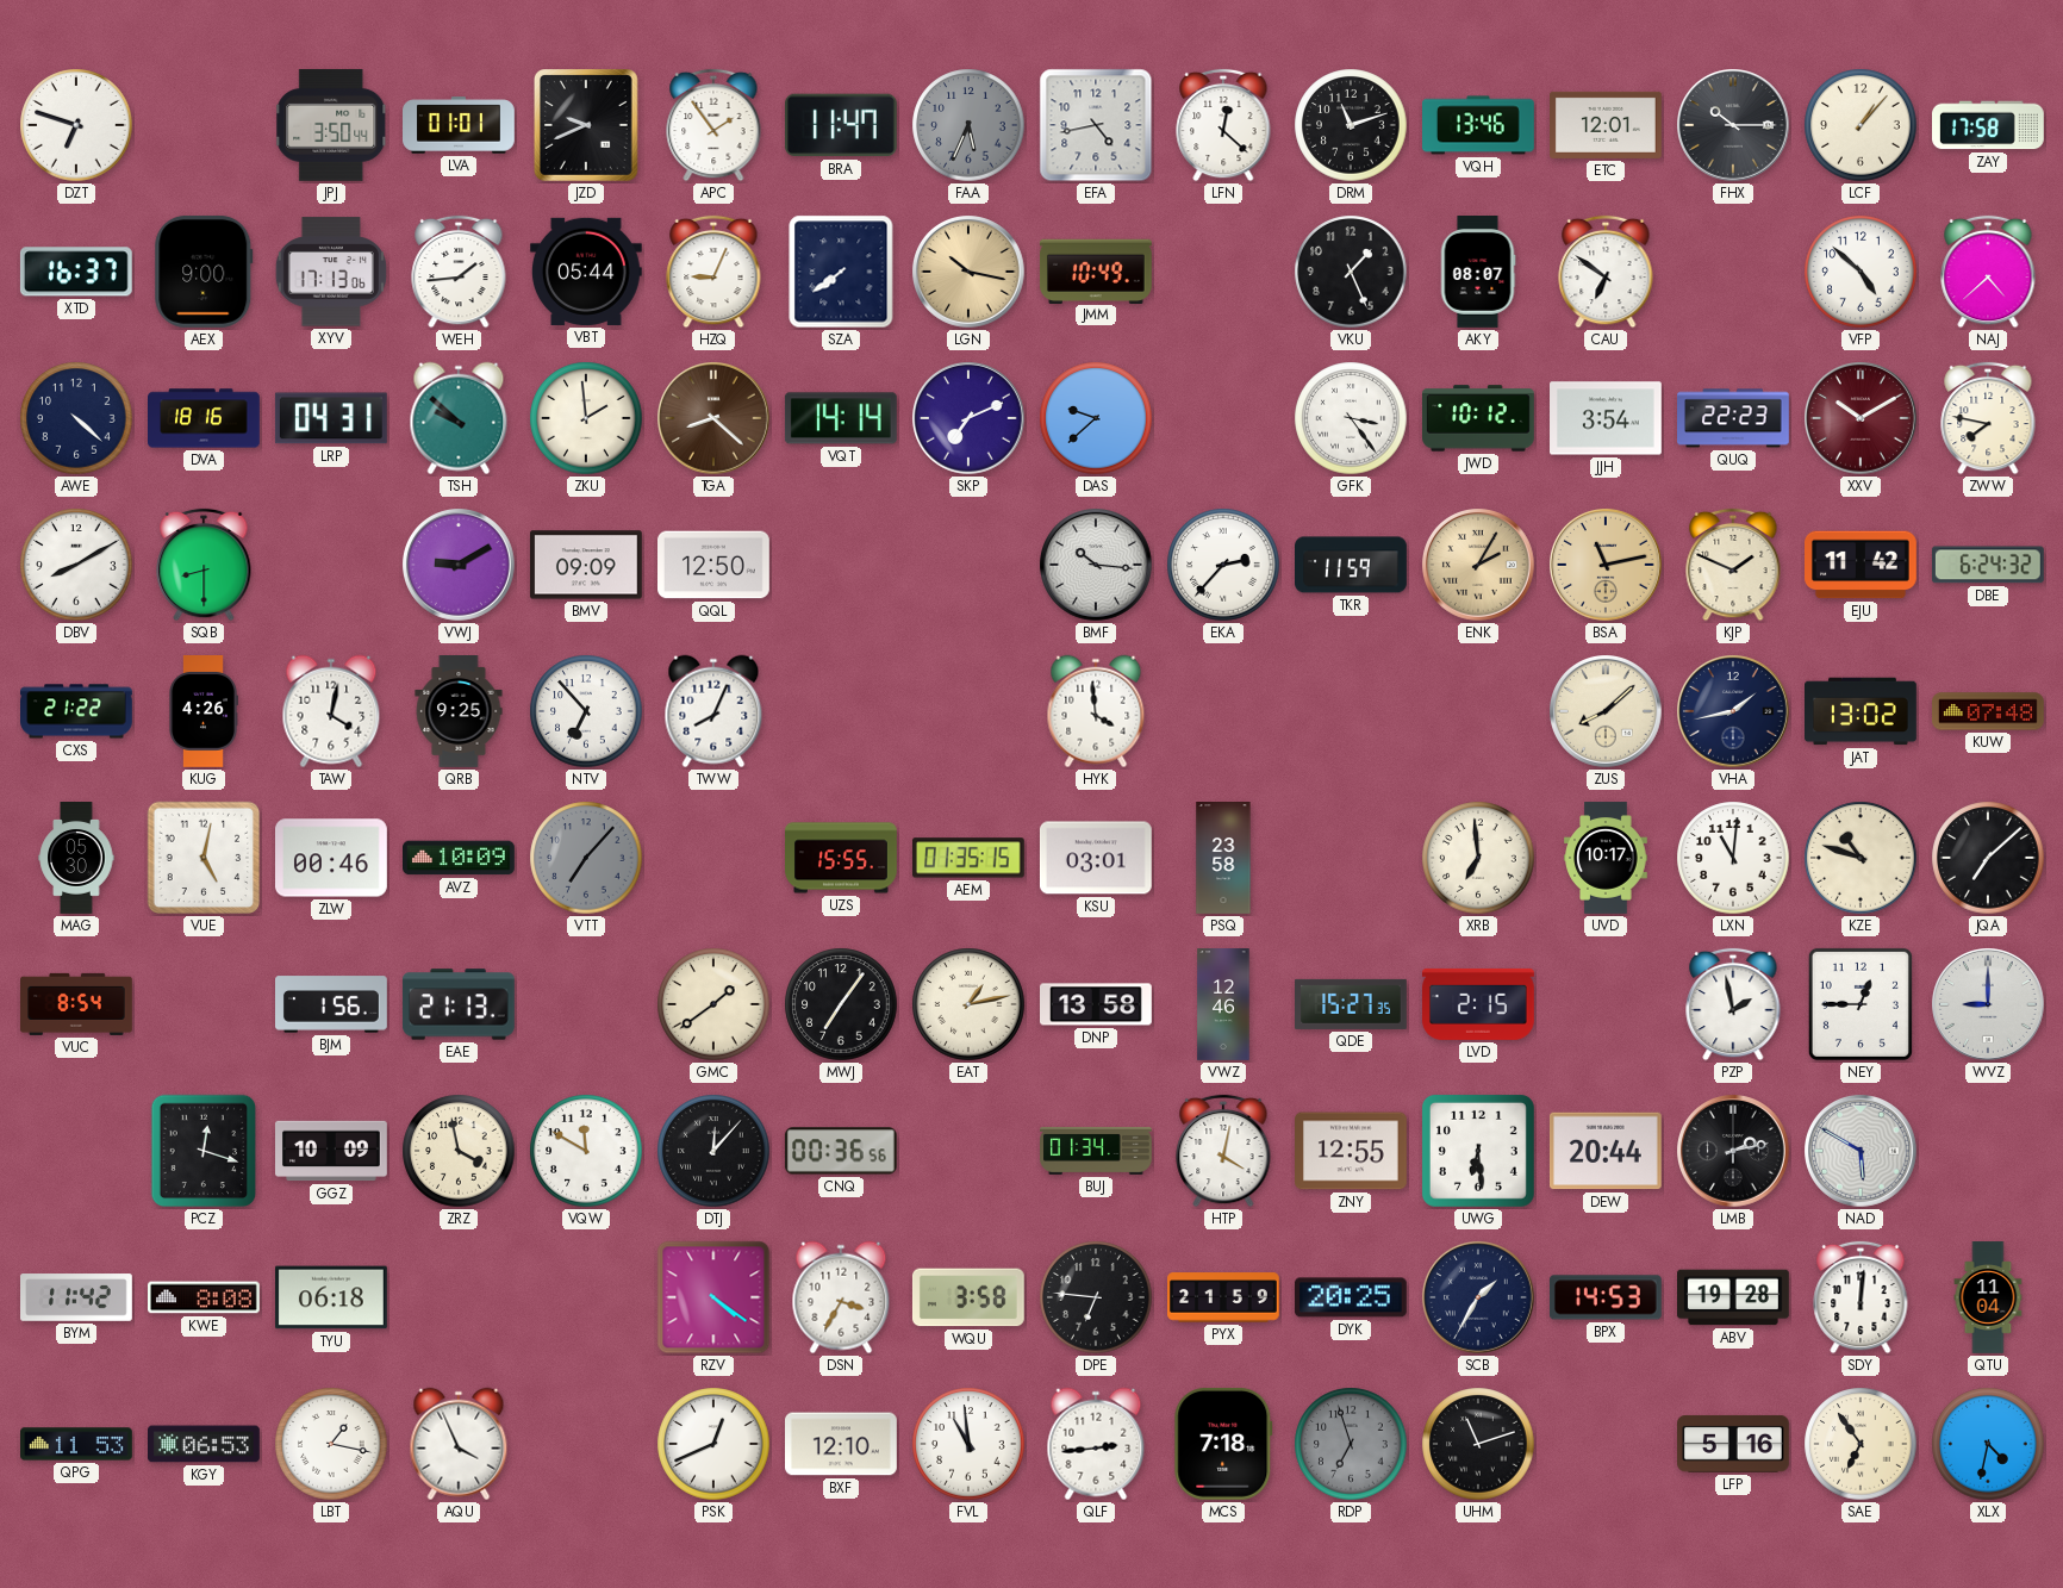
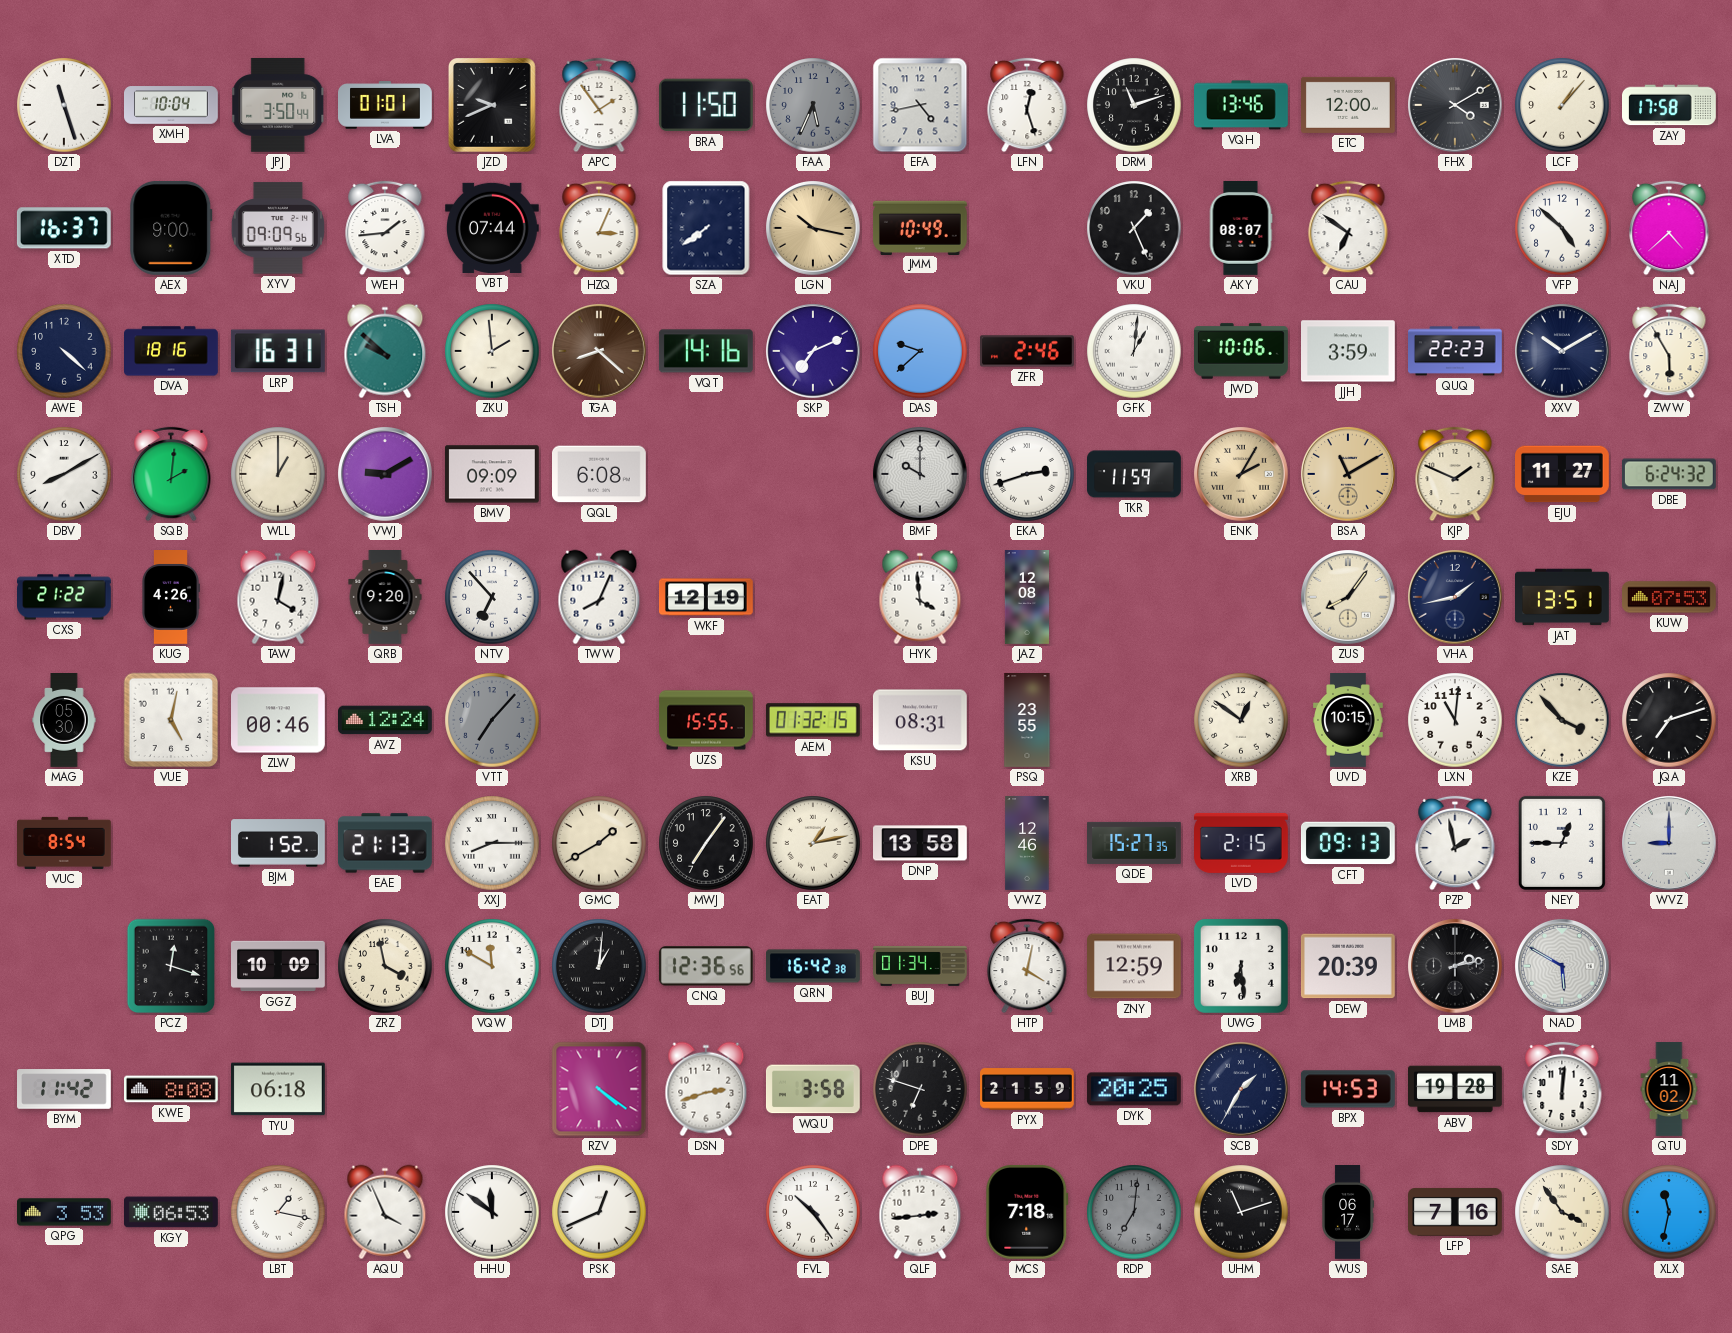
DZT: 6:48 -> 11:27 (64, 105)
XMH: none -> 10:04 (172, 105)
BRA: 11:47 -> 11:50 (706, 105)
LFN: 12:22 -> 12:27 (1027, 105)
ETC: 12:01 -> 12:00 (1349, 105)
FHX: 10:15 -> 4:10 (1456, 106)
XYV: 17:13 -> 09:09 (278, 228)
VBT: 05:44 -> 07:44 (492, 228)
HZQ: 9:04 -> 3:04 (599, 228)
LRP: 04:31 -> 16:31 (278, 351)
VQT: 14:14 -> 14:16 (706, 351)
ZFR: none -> 2:46 (1028, 351)
GFK: 3:24 -> 1:01 (1134, 351)
JWD: 10:12 -> 10:06 (1242, 351)
JJH: 3:54 -> 3:59 (1349, 351)
XXV dial: burgundy -> navy (1563, 352)
ZWW: 7:47 -> 5:55 (1669, 351)
SQB: 8:30 -> 2:01 (171, 474)
WLL: none -> 1:00 (278, 474)
QQL: 12:50 -> 6:08 (600, 474)
BMF: 10:16 -> 10:00 (921, 475)
EKA: 2:37 -> 2:42 (1027, 474)
BSA: 11:13 -> 11:10 (1349, 475)
EJU: 11:42 -> 11:27 (1563, 474)
QRB: 9:25 -> 9:20 (385, 598)
WKF: none -> 12:19 (707, 597)
JAZ: none -> 12:08 (1027, 597)
ZUS: 8:08 -> 8:06 (1349, 598)
JAT: 13:02 -> 13:51 (1563, 597)
KUW: 07:48 -> 07:53 (1670, 597)
AVZ: 10:09 -> 12:24 (386, 720)
AEM: 01:35 -> 01:32 (813, 720)
KSU: 03:01 -> 08:31 (920, 720)
PSQ: 23:58 -> 23:55 (1027, 720)
XRB: 6:59 -> 12:51 (1241, 720)
UVD: 10:17 -> 10:15 (1348, 720)
KZE: 10:48 -> 3:53 (1562, 720)
JQA: 7:08 -> 7:12 (1669, 720)
BJM: 1:56 -> 1:52 (279, 843)
XXJ: none -> 8:15 (492, 843)
GMC: 1:39 -> 1:40 (599, 843)
CFT: none -> 09:13 (1348, 843)
DTJ: 12:07 -> 1:01 (599, 966)
CNQ: 00:36 -> 12:36 (706, 966)
QRN: none -> 16:42 (813, 966)
ZNY: 12:55 -> 12:59 (1135, 966)
DEW: 20:44 -> 20:39 (1348, 966)
DSN: 3:35 -> 2:42 (706, 1089)
DPE: 6:46 -> 6:48 (920, 1089)
QTU: 11:04 -> 11:02 (1669, 1089)
QPG: 11:53 -> 3:53 (65, 1212)
HHU: none -> 11:51 (492, 1212)
BXF: 12:10 -> none (842, 1444)
FVL: 10:59 -> 10:24 (813, 1212)
RDP: 6:57 -> 7:01 (1134, 1212)
WUS: none -> 06:17 (1347, 1213)
LFP: 5:16 -> 7:16 (1456, 1212)
SAE: 6:54 -> 3:54 (1562, 1212)
XLX: 4:32 -> 11:32 (1669, 1212)
